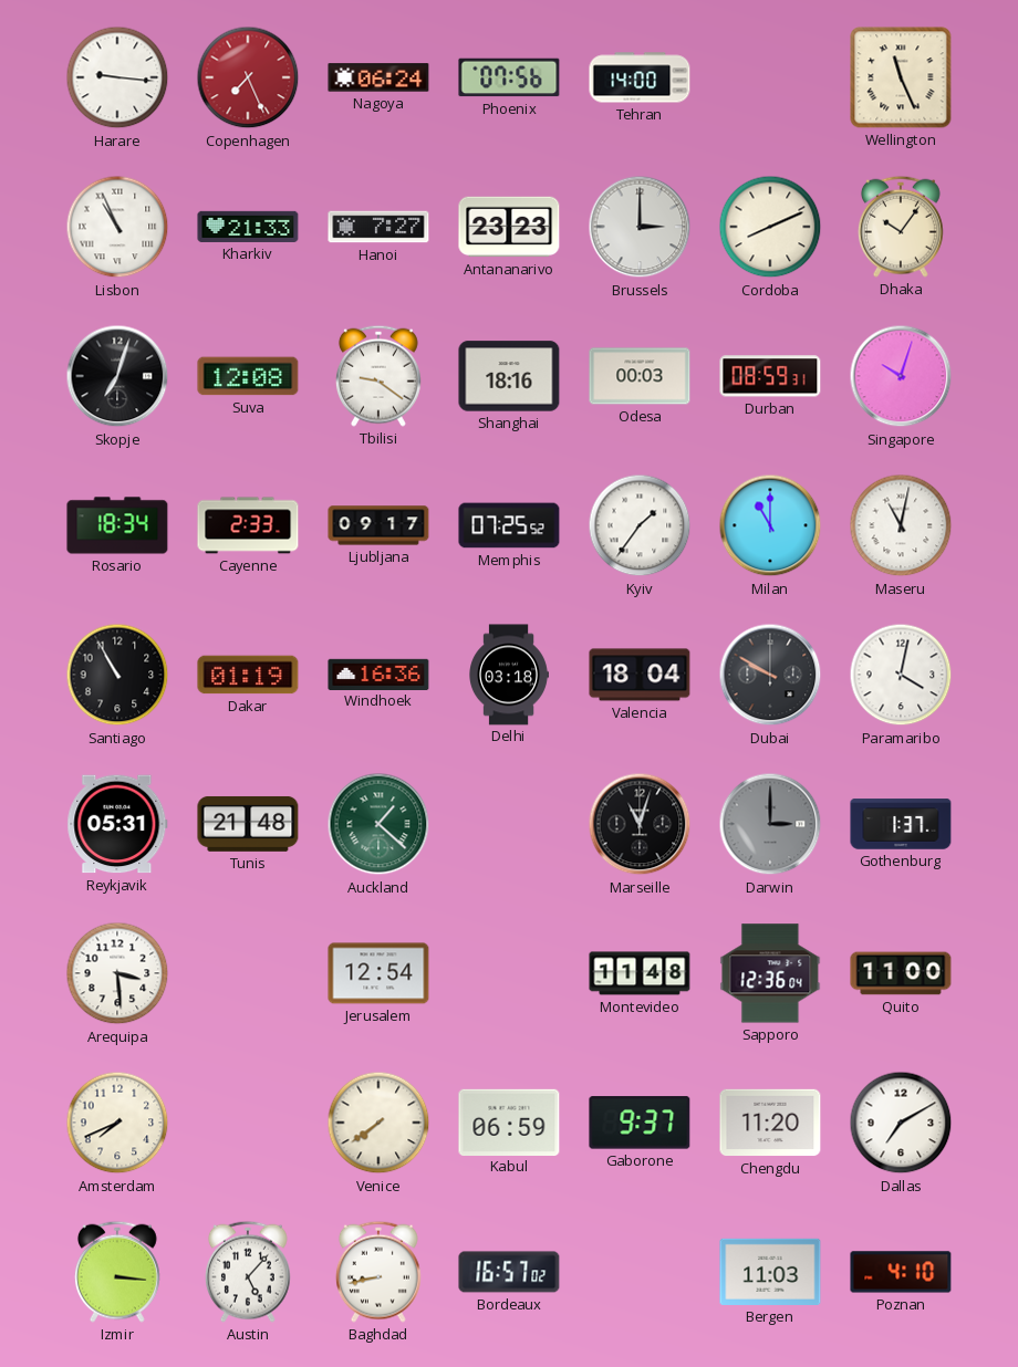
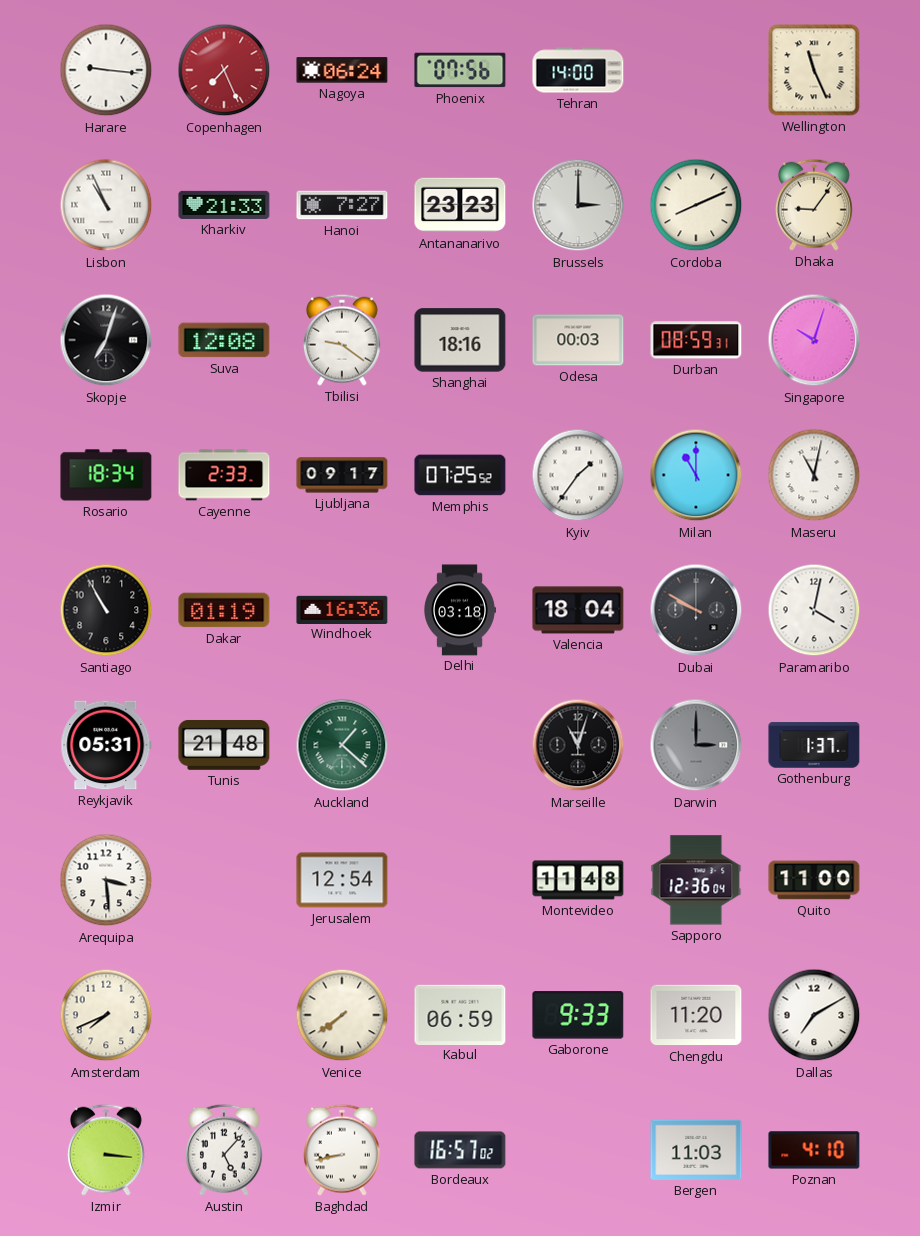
Dhaka: 10:06 -> 9:06 (814, 205)
Gaborone: 9:37 -> 9:33 (578, 1015)
